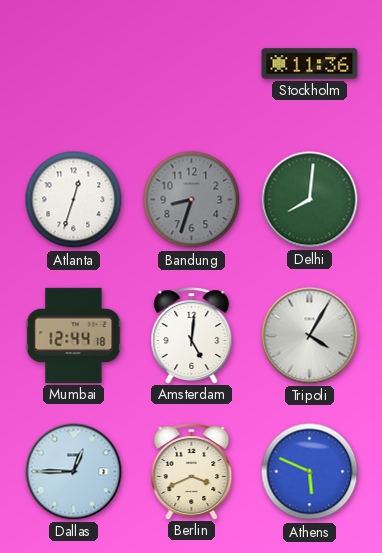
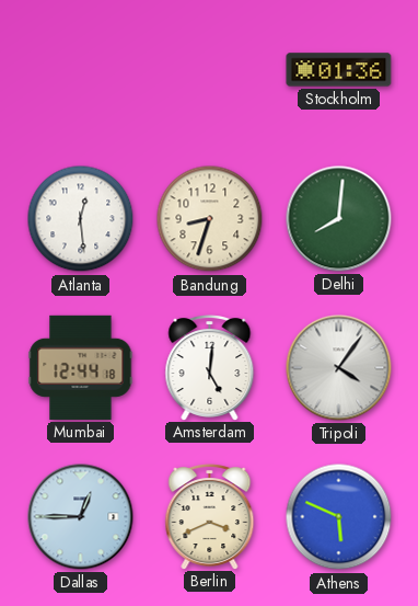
Stockholm: 11:36 -> 01:36 (339, 70)
Atlanta: 12:33 -> 12:29 (81, 219)
Bandung dial: grey -> cream (210, 219)
Tripoli: 4:05 -> 4:06 (339, 368)
